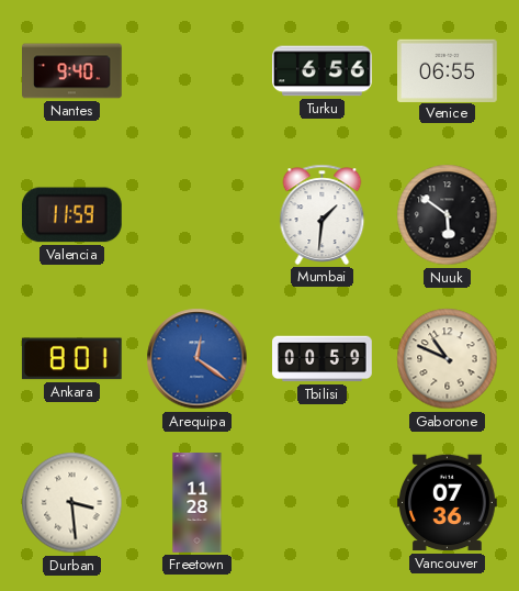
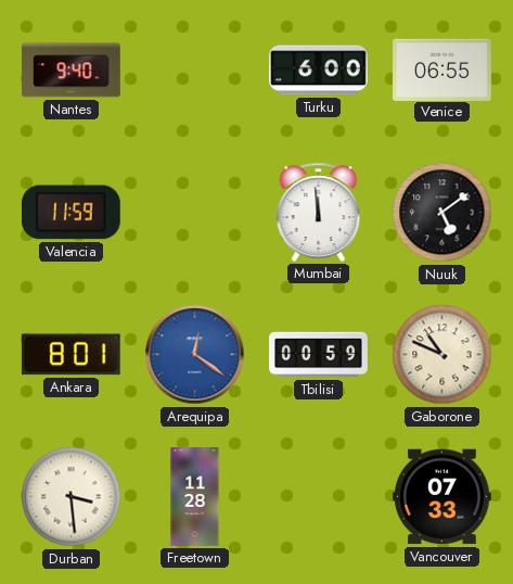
Turku: 6:56 -> 6:00 (319, 71)
Mumbai: 1:31 -> 11:59 (319, 212)
Nuuk: 5:51 -> 5:09 (443, 213)
Vancouver: 07:36 -> 07:33 (443, 497)
